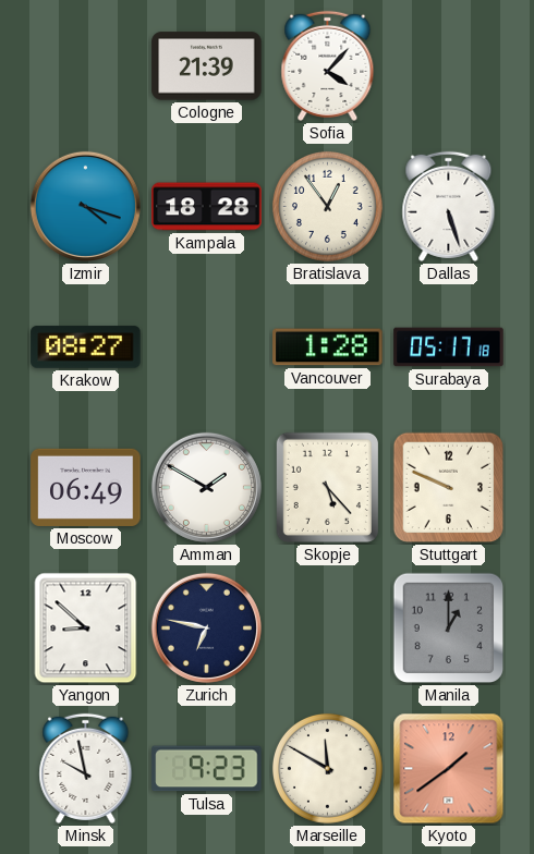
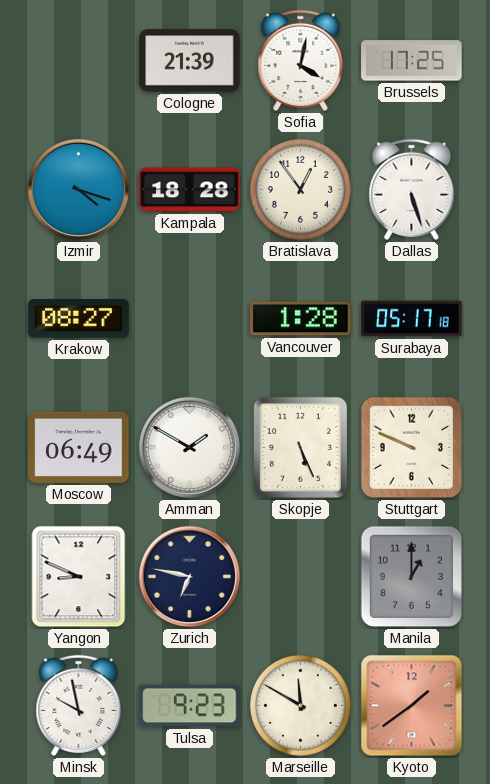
Sofia: 4:07 -> 4:02 (301, 60)
Brussels: none -> 17:25 (412, 61)
Skopje: 5:23 -> 5:26 (300, 447)
Yangon: 8:52 -> 8:49 (79, 577)
